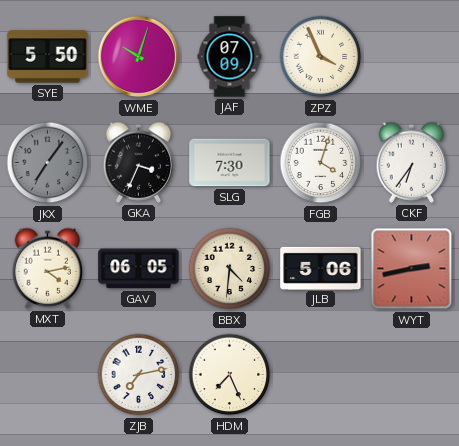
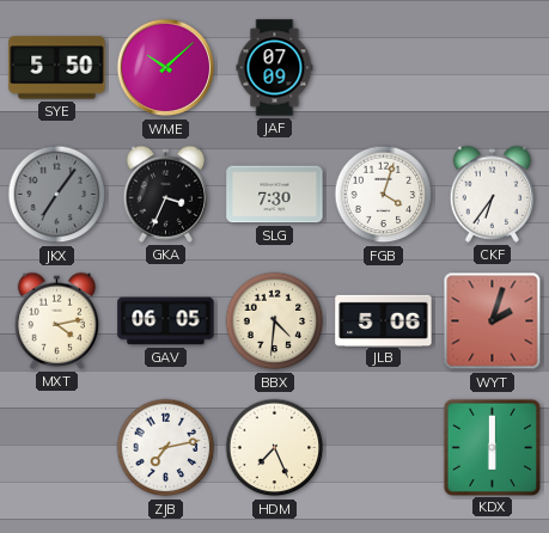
WME: 10:03 -> 10:08 (166, 68)
ZPZ: 3:56 -> none (321, 57)
WYT: 2:43 -> 2:03 (493, 321)
KDX: none -> 6:00 (492, 447)
